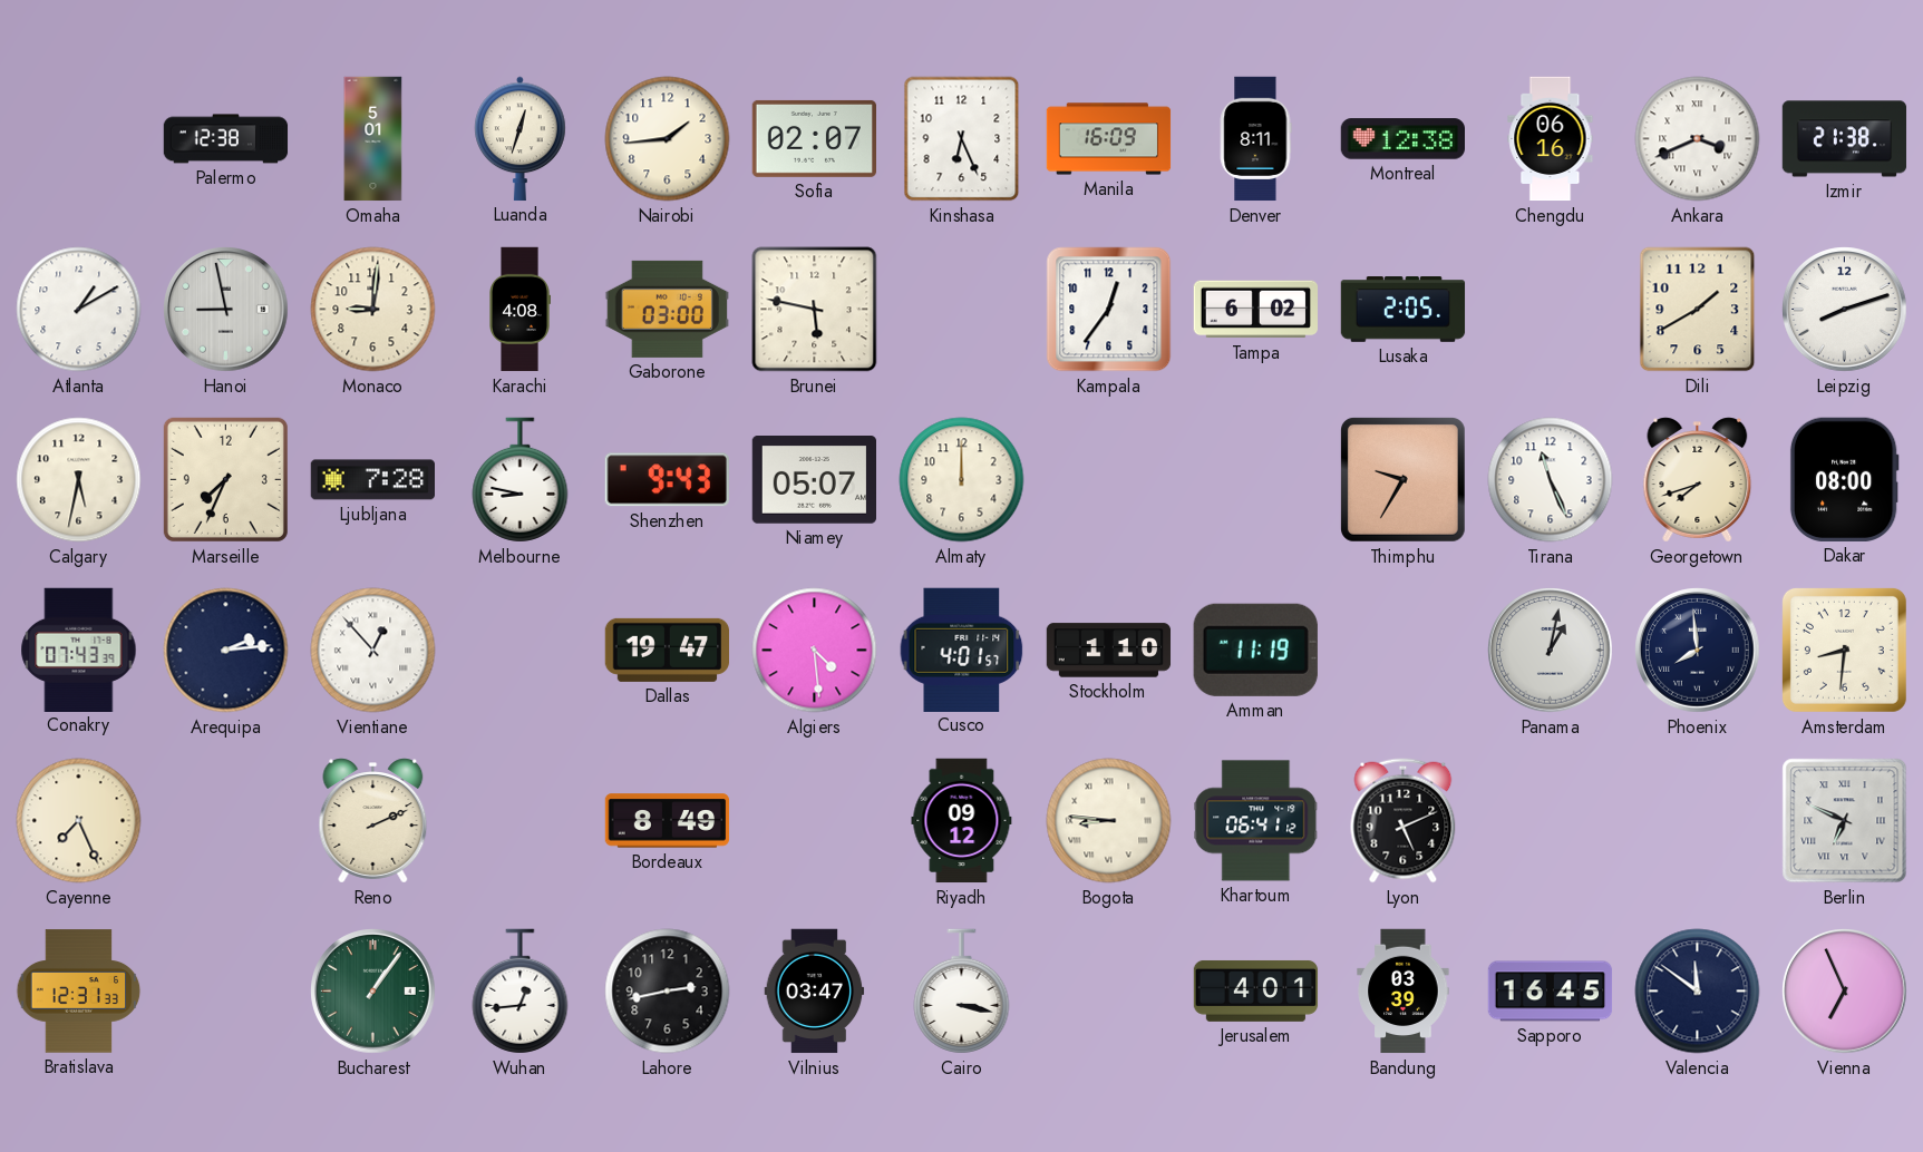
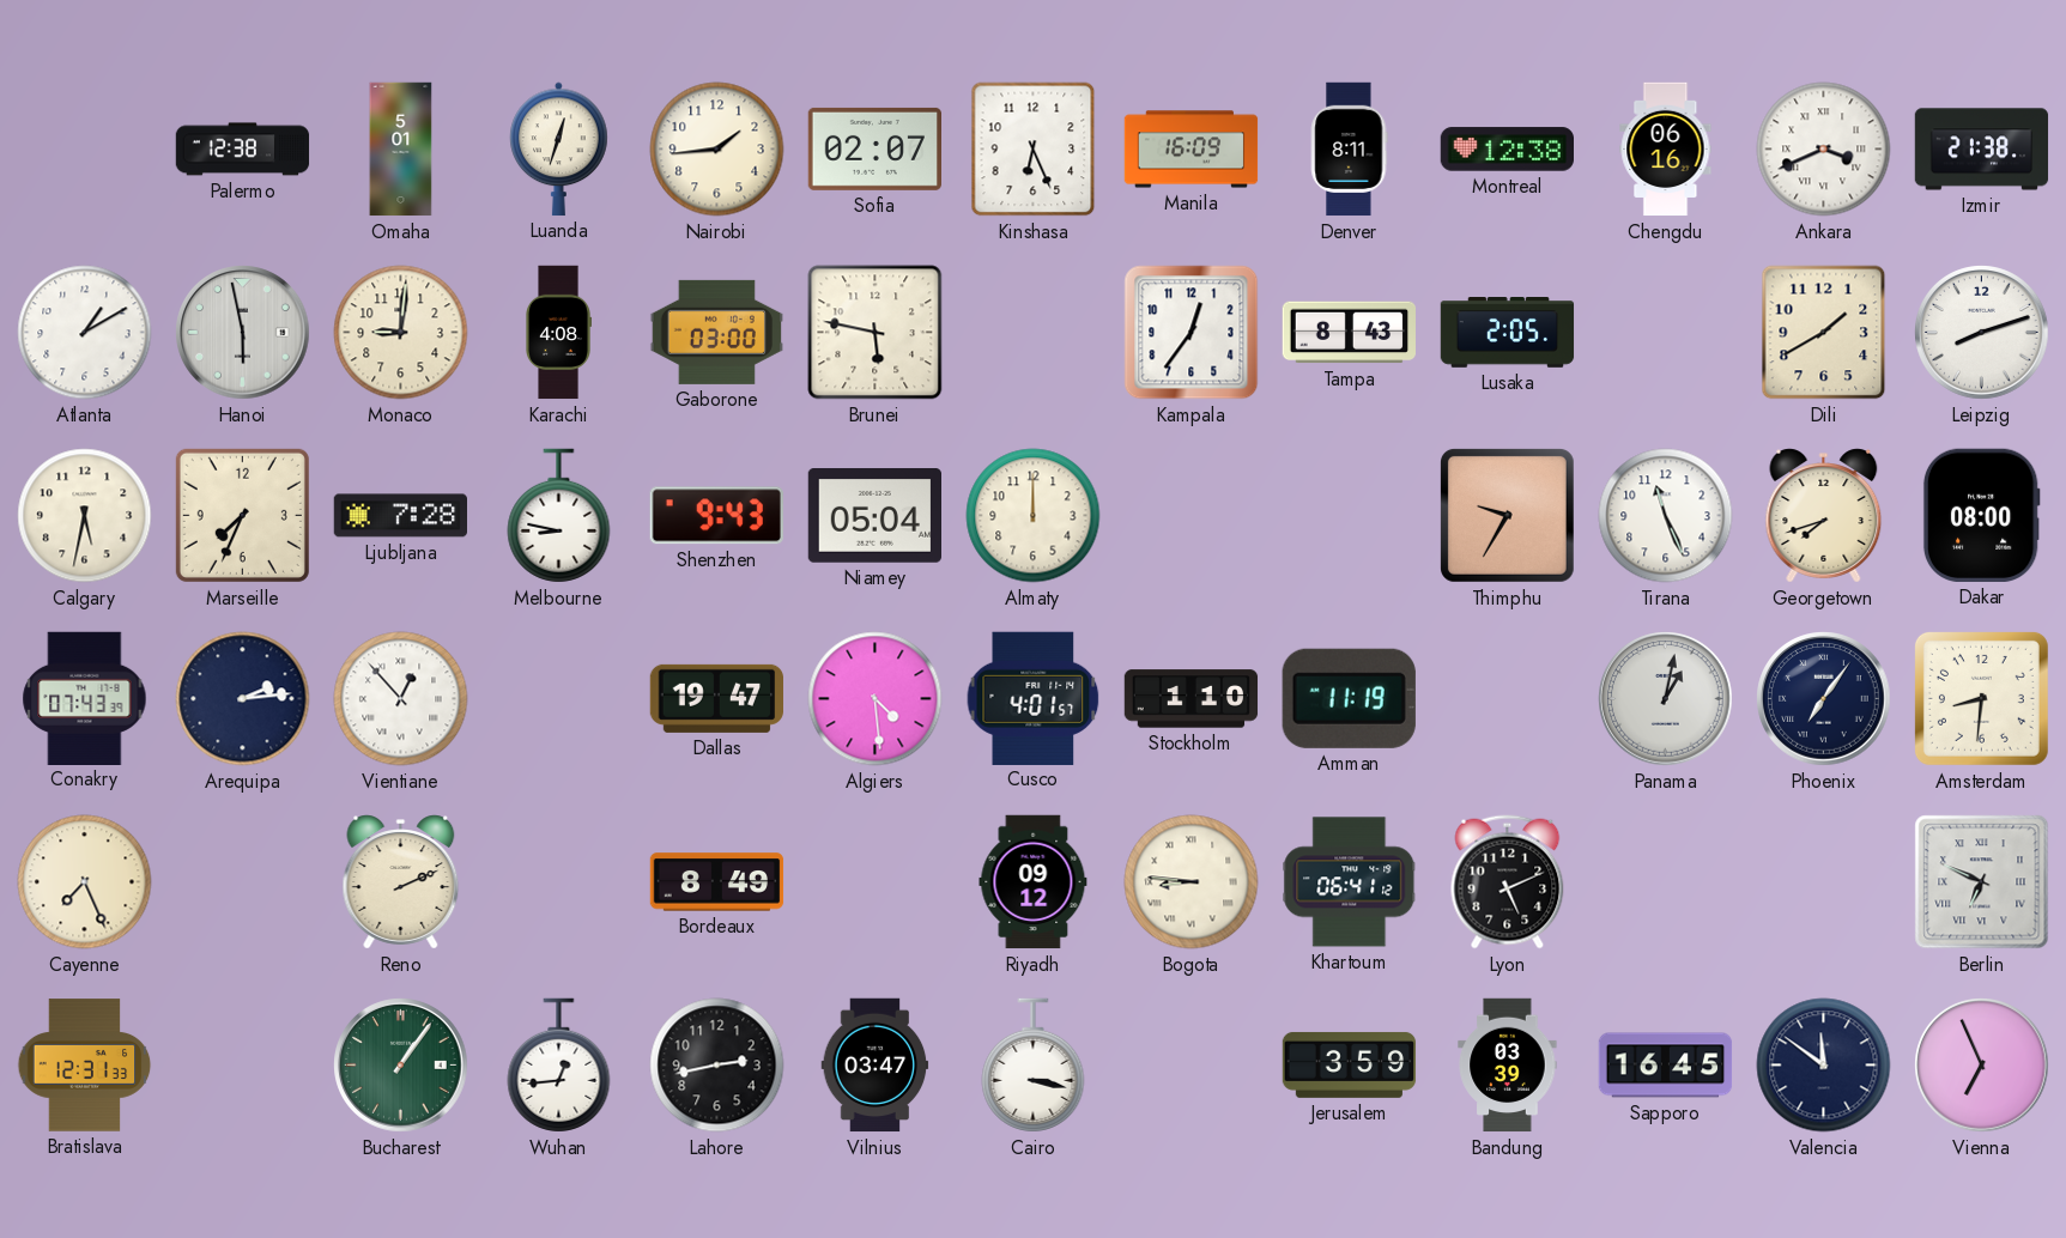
Hanoi: 8:58 -> 5:58 (243, 333)
Tampa: 6:02 -> 8:43 (1350, 333)
Niamey: 05:07 -> 05:04 (874, 516)
Phoenix: 7:59 -> 7:06 (1824, 699)
Jerusalem: 4:01 -> 3:59 (1350, 1064)
